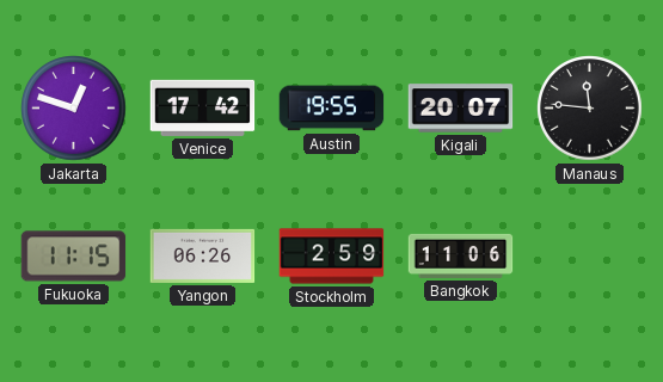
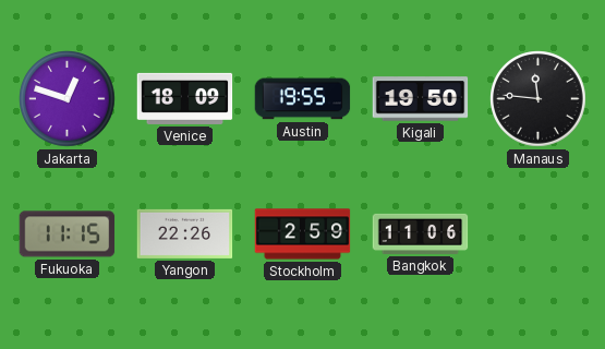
Venice: 17:42 -> 18:09 (185, 98)
Kigali: 20:07 -> 19:50 (421, 99)
Yangon: 06:26 -> 22:26 (185, 233)
